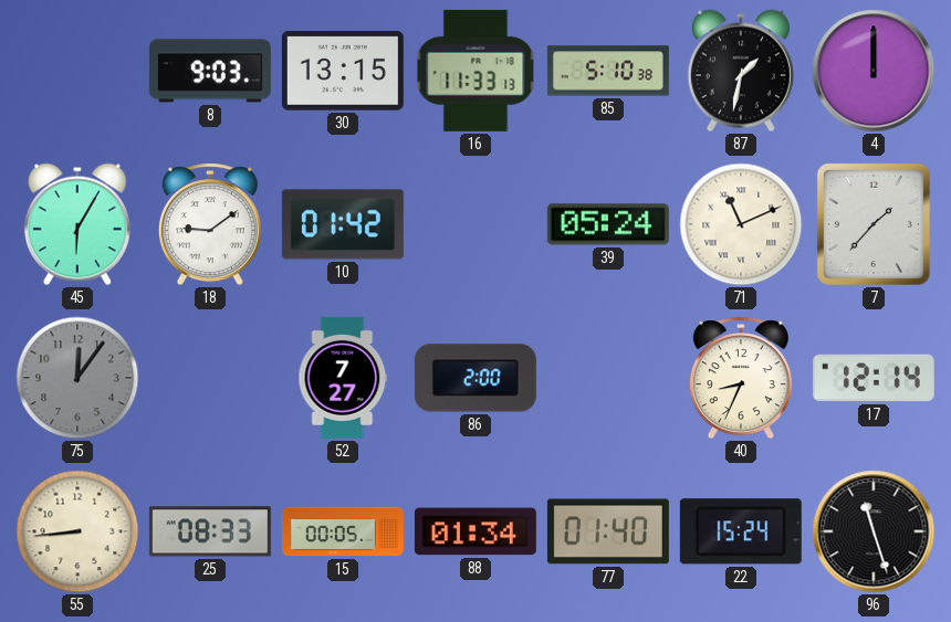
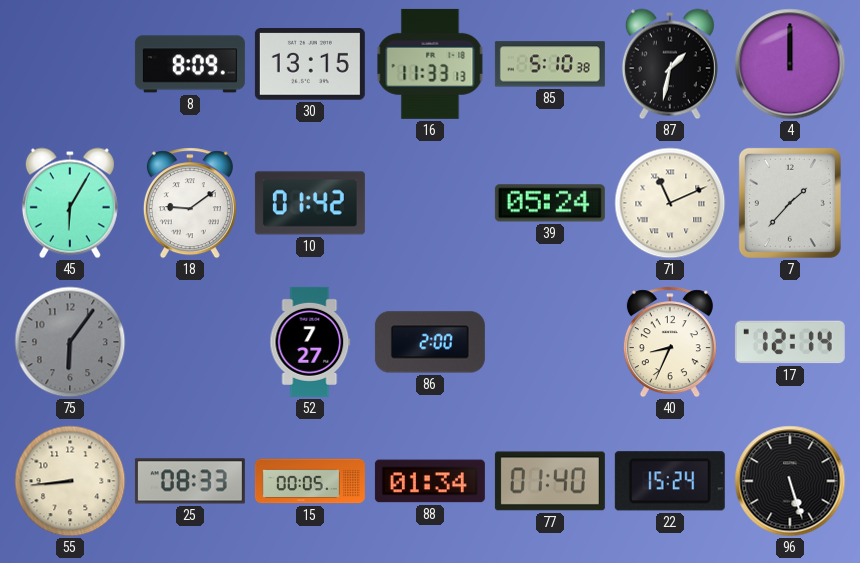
8: 9:03 -> 8:09 (190, 64)
75: 12:06 -> 6:06 (70, 342)
96: 11:27 -> 5:27 (790, 481)
